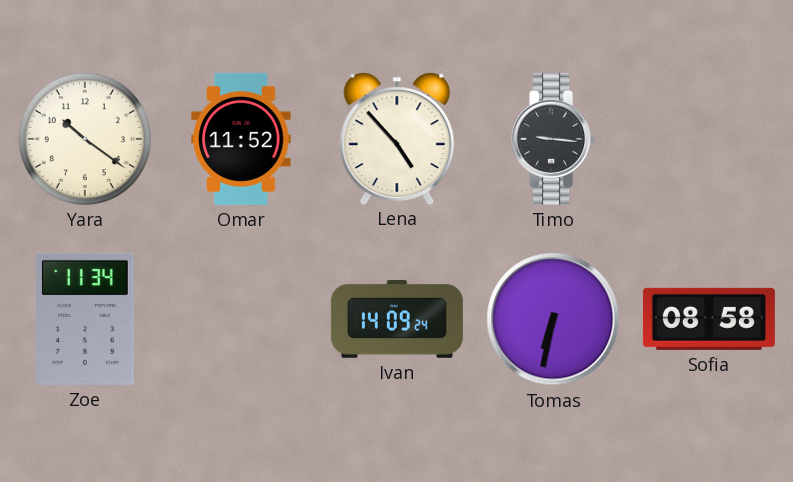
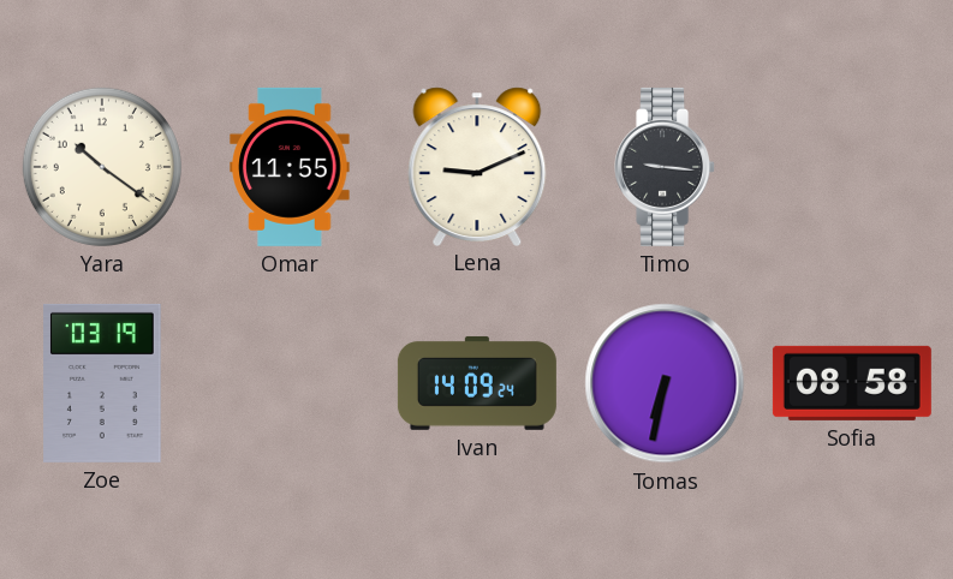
Omar: 11:52 -> 11:55 (290, 167)
Lena: 4:53 -> 9:11 (477, 166)
Zoe: 11:34 -> 03:19 (102, 383)
